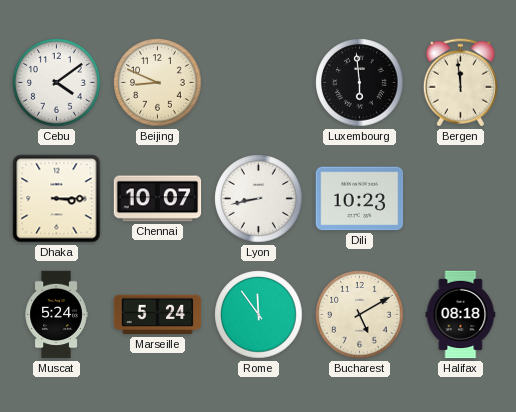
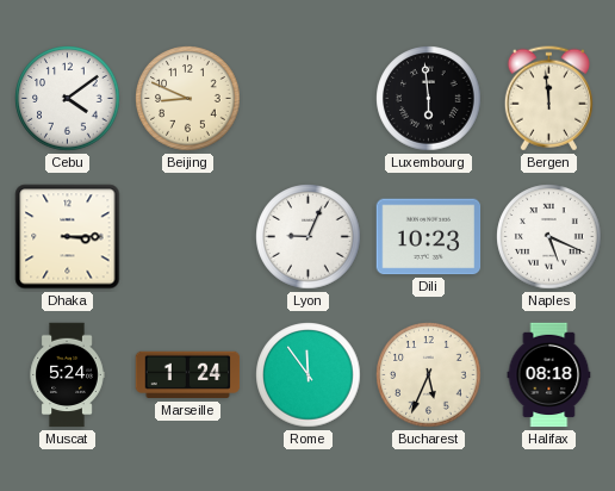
Chennai: 10:07 -> none (158, 199)
Lyon: 8:43 -> 9:04 (309, 237)
Naples: none -> 5:19 (549, 237)
Marseille: 5:24 -> 1:24 (188, 375)
Bucharest: 5:10 -> 5:34 (429, 375)
